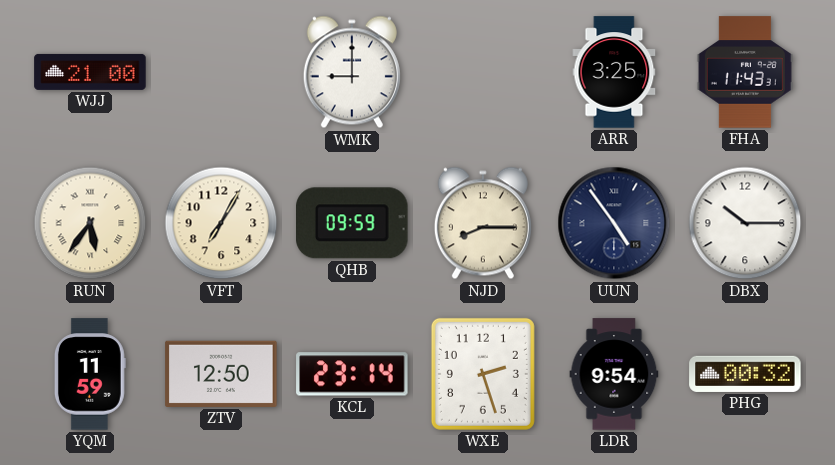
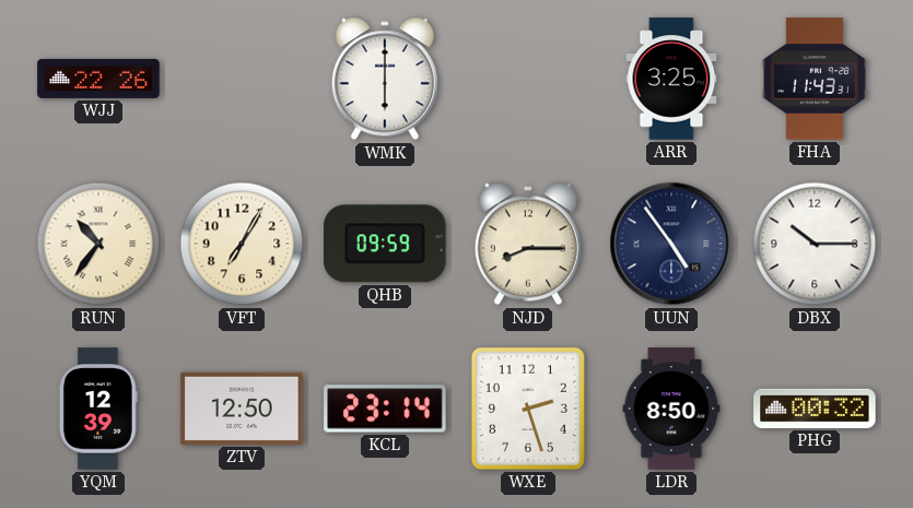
WJJ: 21:00 -> 22:26 (98, 79)
WMK: 9:00 -> 6:00 (385, 79)
RUN: 5:36 -> 10:36 (98, 244)
YQM: 11:59 -> 12:39 (98, 409)
LDR: 9:54 -> 8:50 (671, 409)
